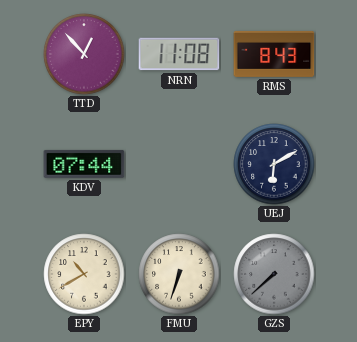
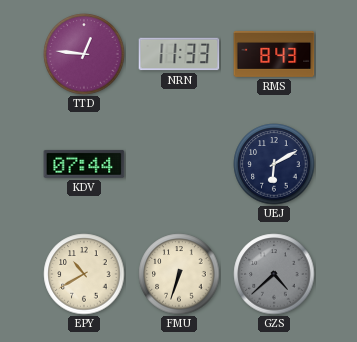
TTD: 12:53 -> 12:46 (84, 54)
NRN: 11:08 -> 11:33 (179, 54)
GZS: 7:38 -> 4:38 (274, 274)
